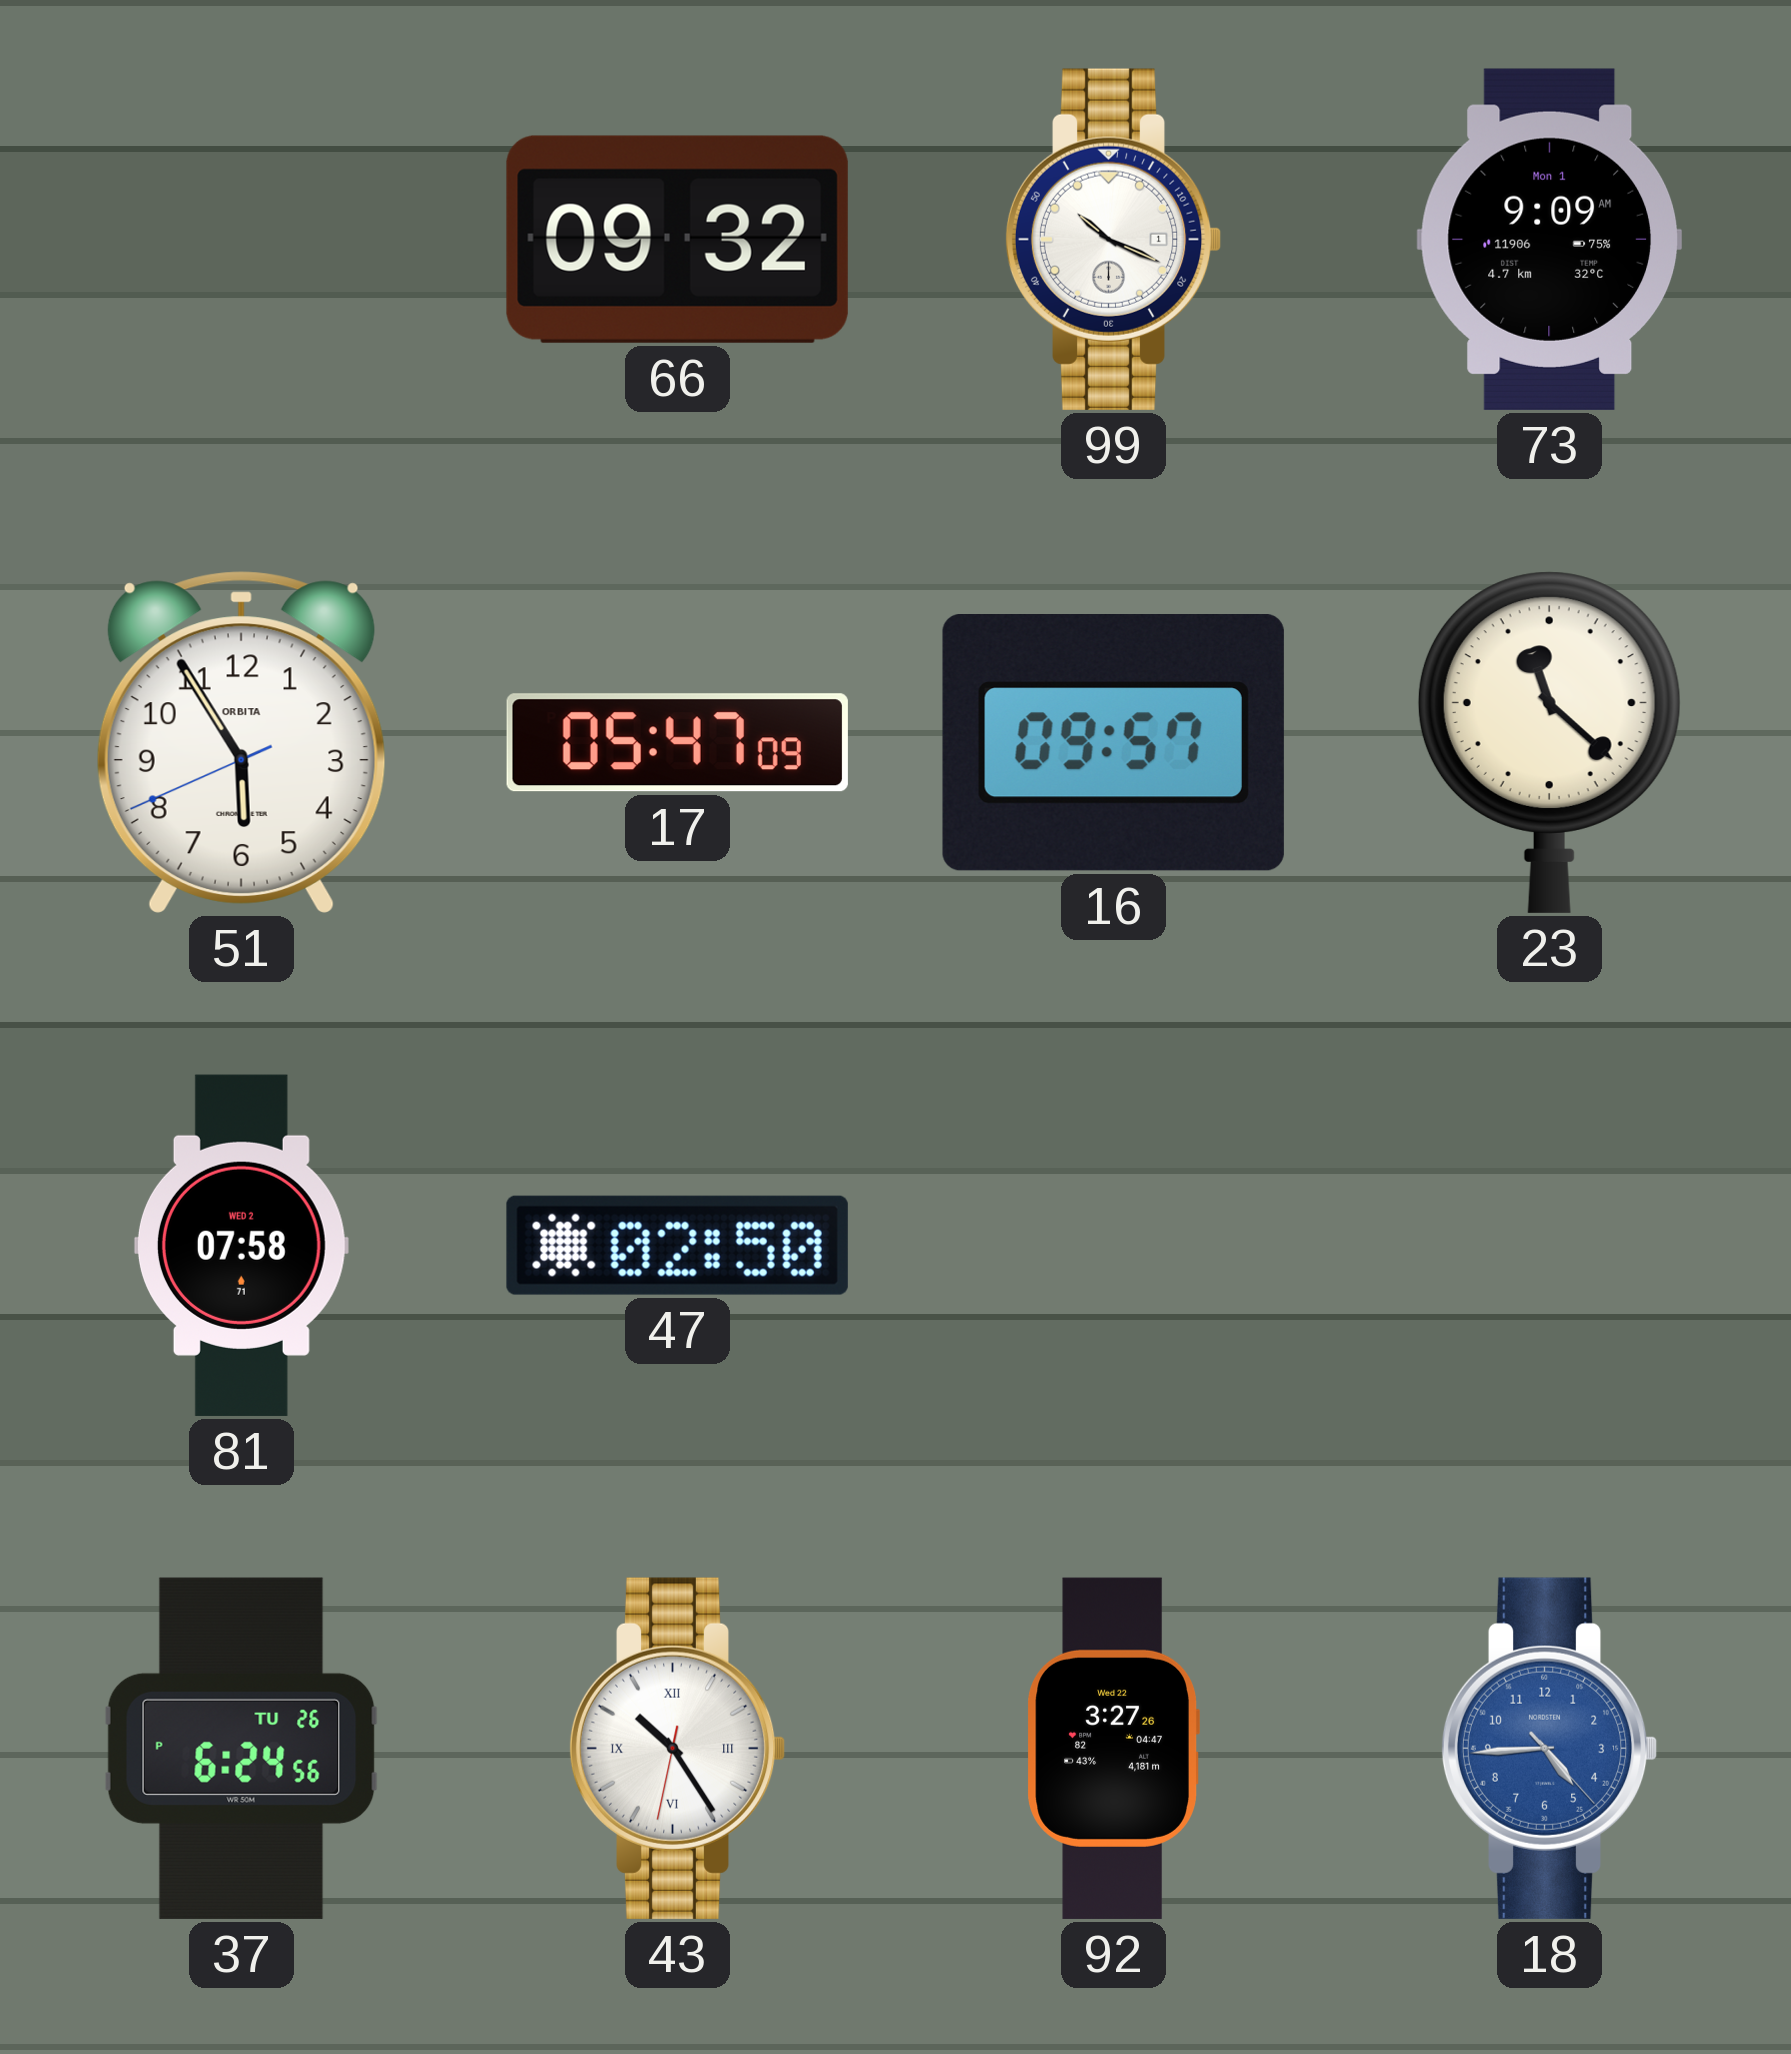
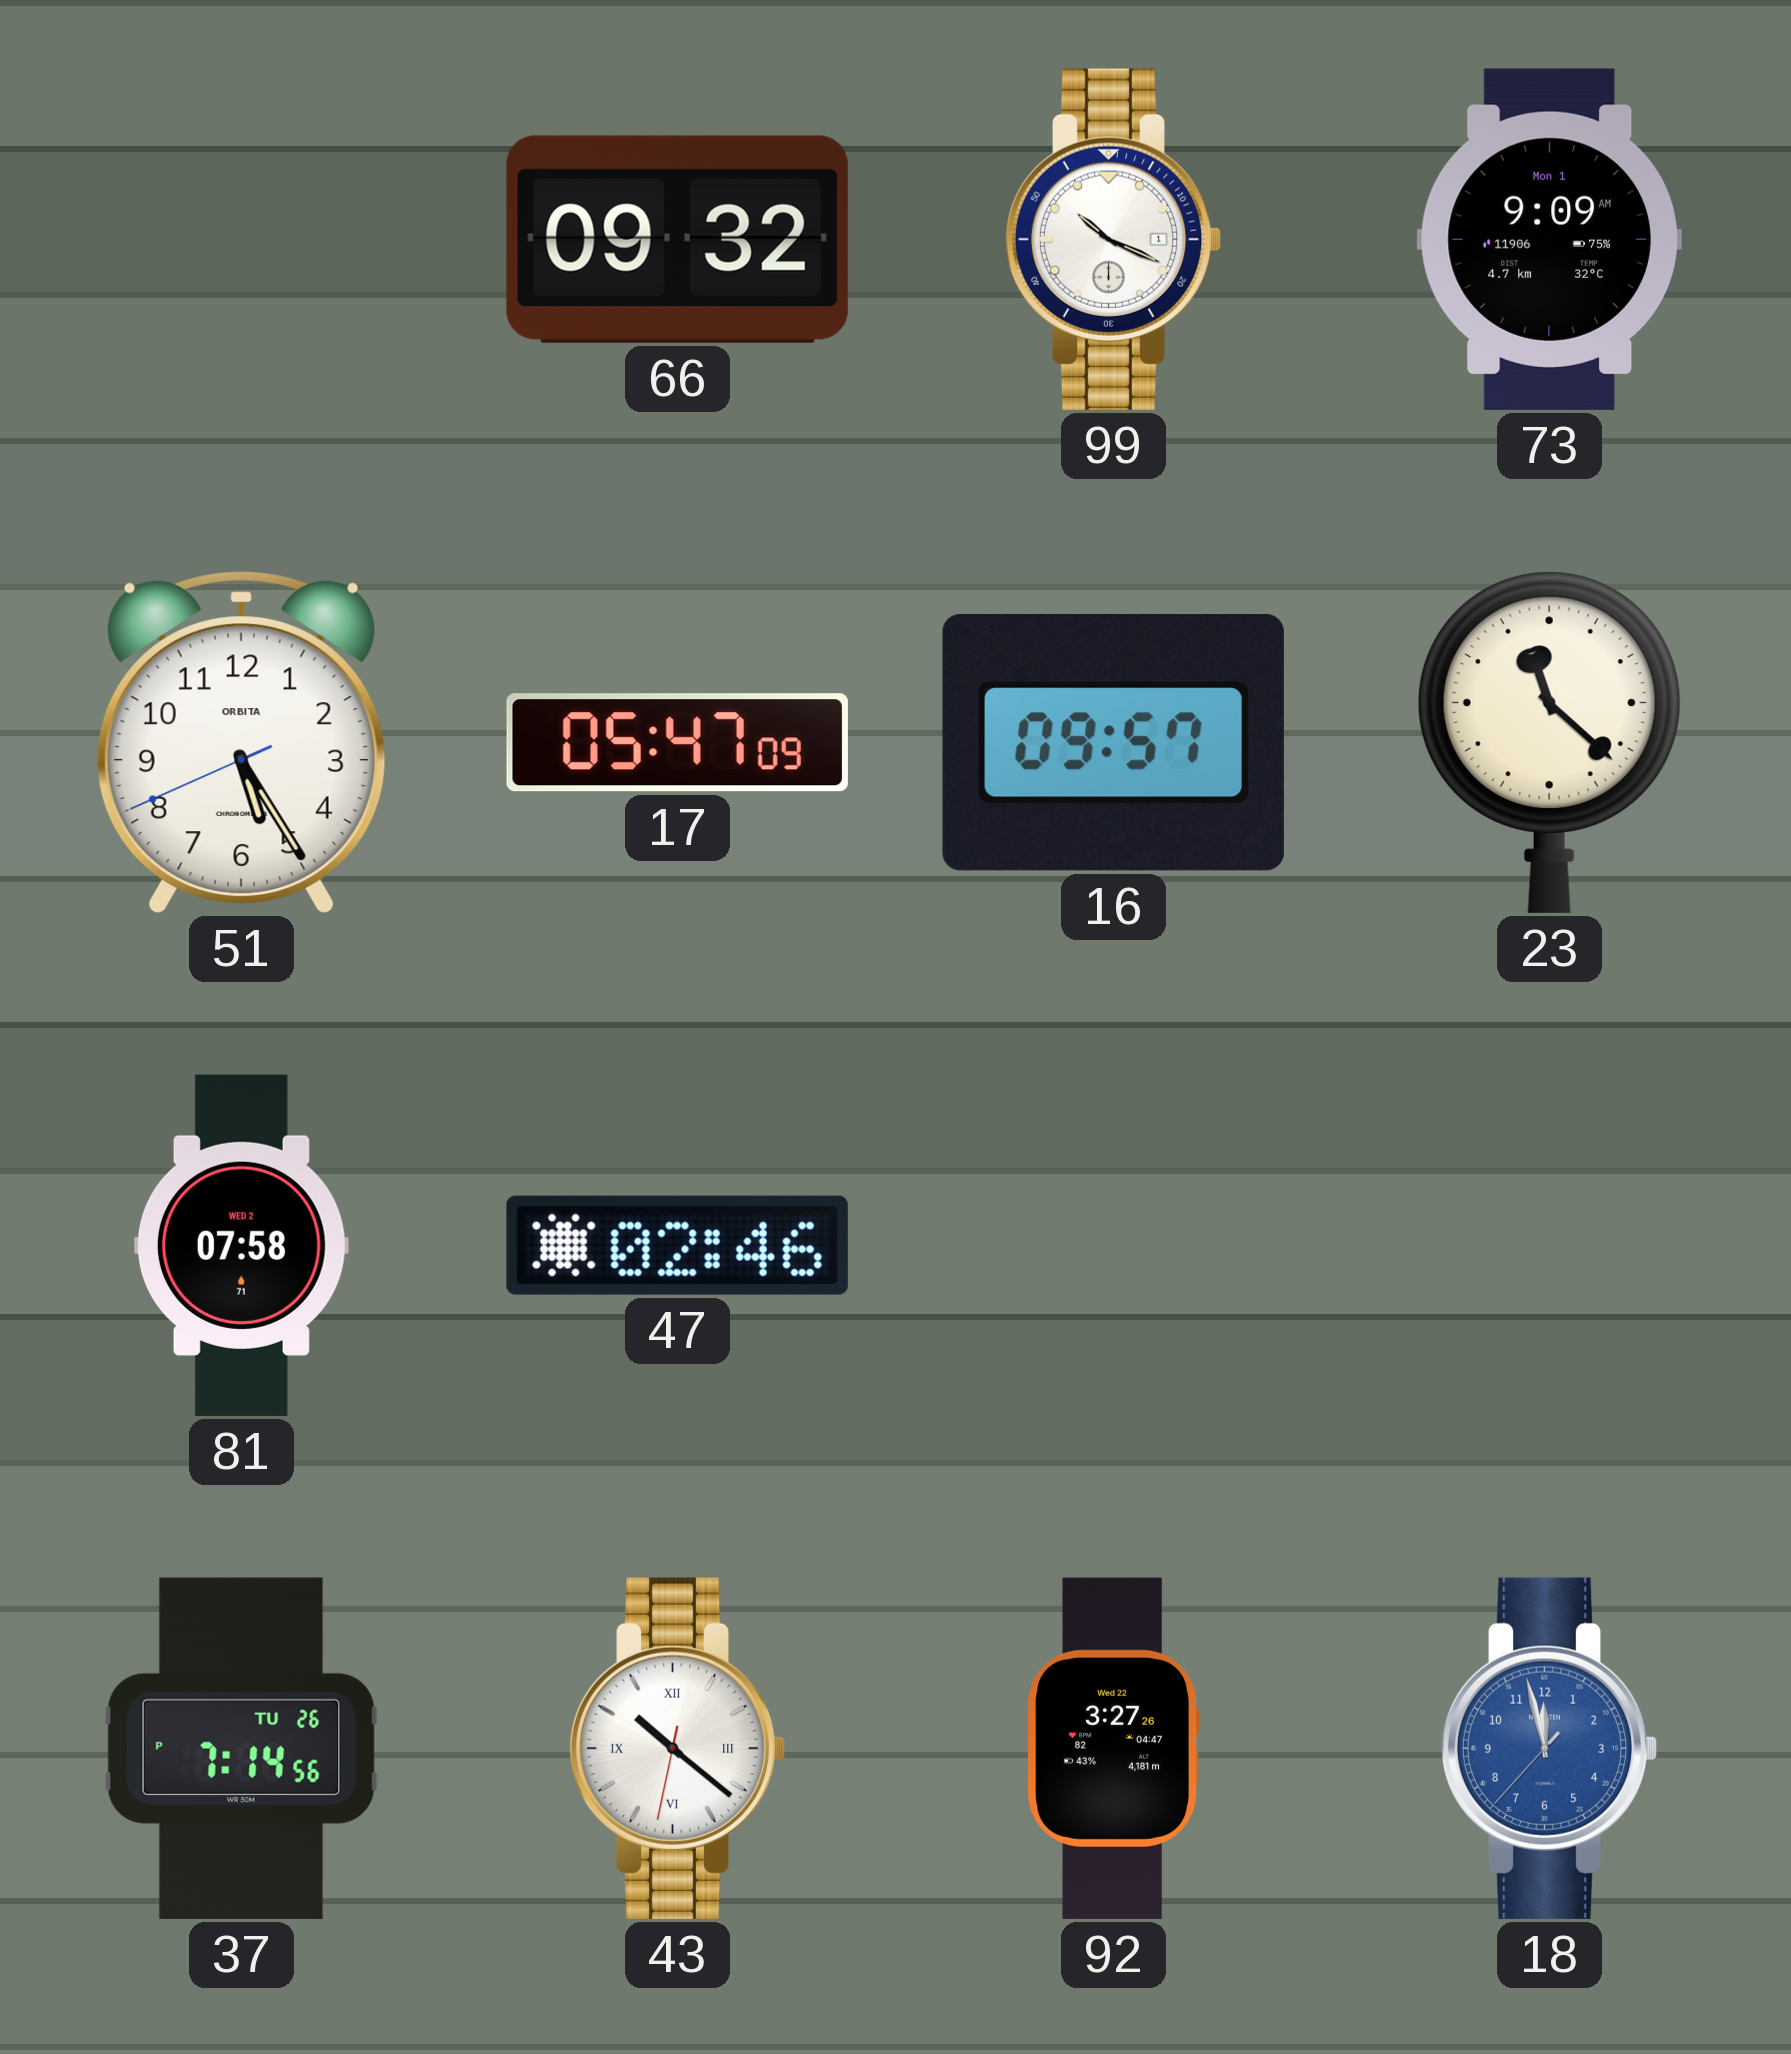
51: 5:54 -> 5:24 (241, 742)
47: 02:50 -> 02:46 (677, 1245)
37: 6:24 -> 7:14 (241, 1748)
43: 10:24 -> 10:21 (677, 1748)
18: 4:44 -> 11:57 (1549, 1748)
